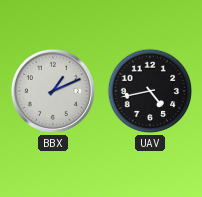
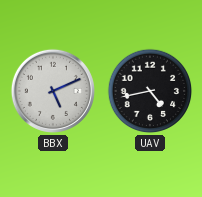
BBX: 1:11 -> 5:11 (53, 91)
